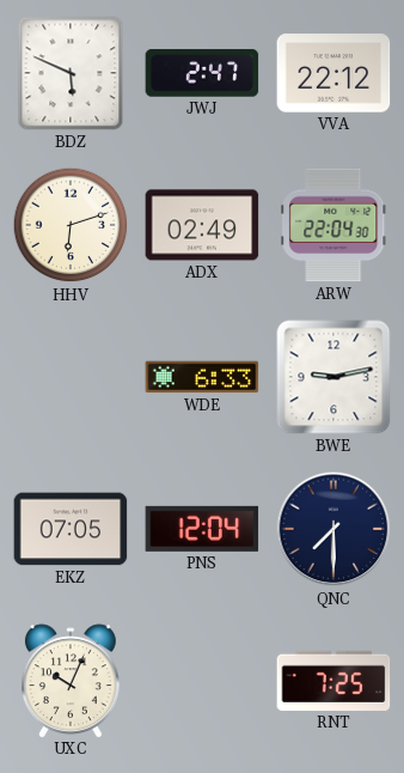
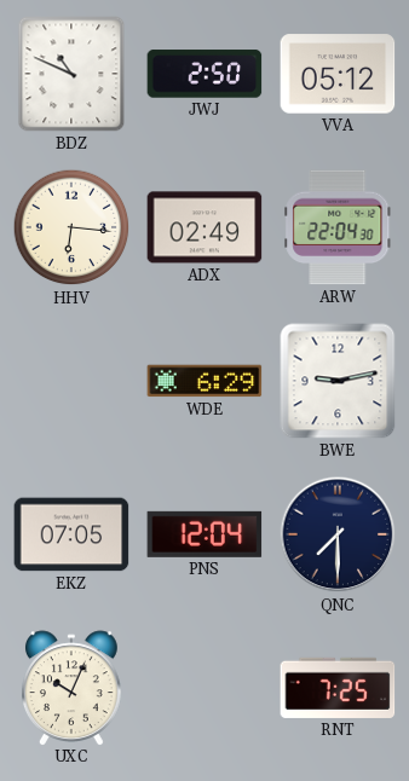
BDZ: 5:49 -> 10:49 (71, 74)
JWJ: 2:47 -> 2:50 (204, 74)
VVA: 22:12 -> 05:12 (338, 74)
HHV: 6:12 -> 6:16 (71, 227)
WDE: 6:33 -> 6:29 (204, 381)
